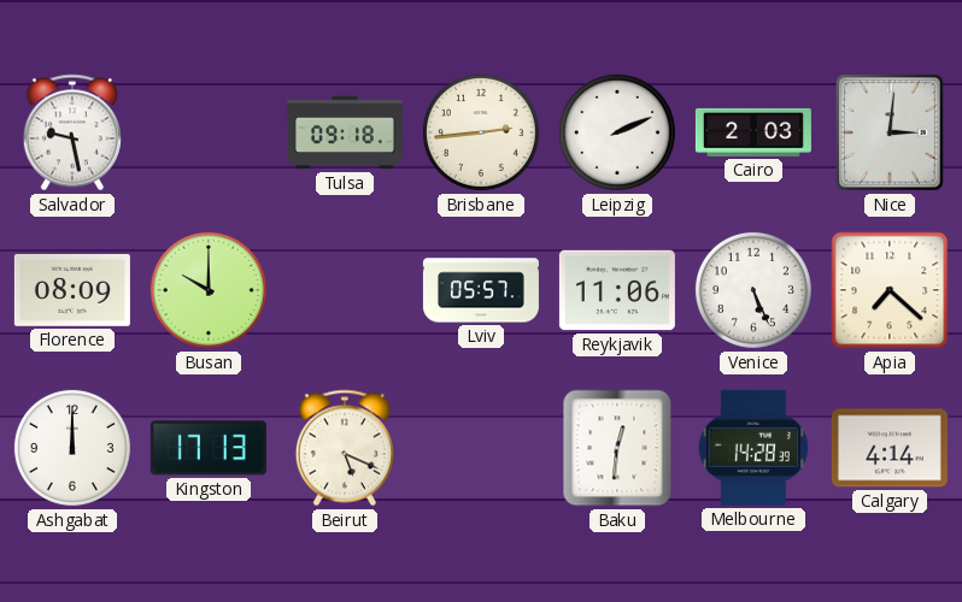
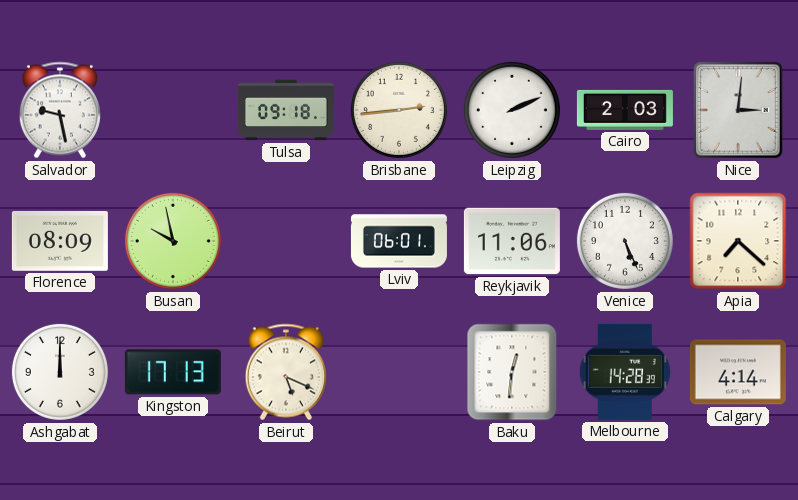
Busan: 10:00 -> 9:58 (173, 241)
Lviv: 05:57 -> 06:01 (399, 241)
